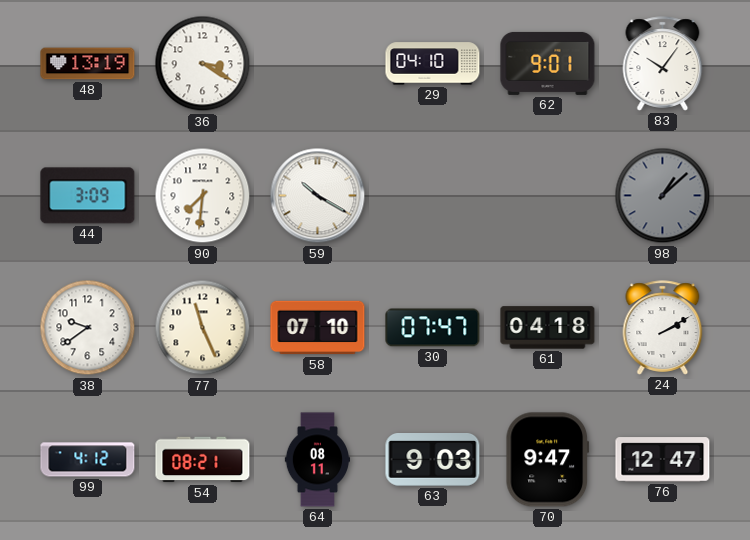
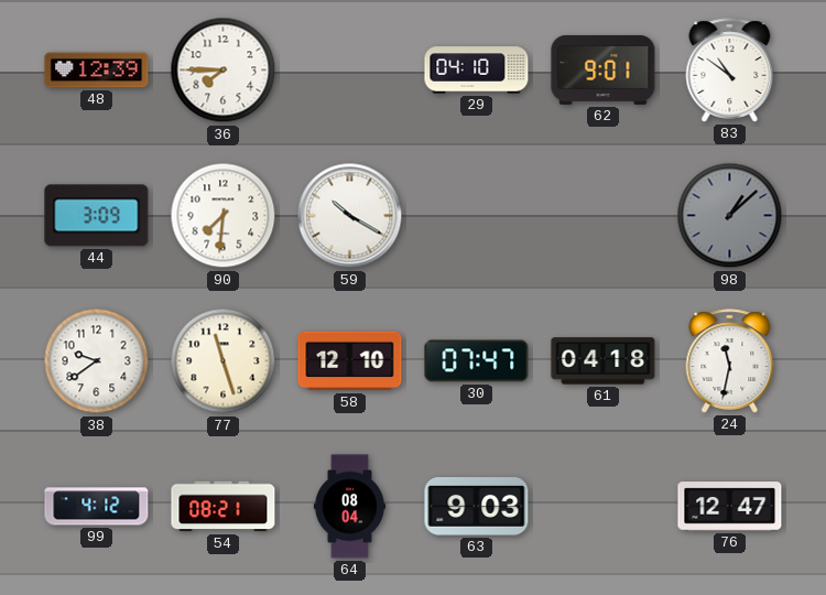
48: 13:19 -> 12:39 (97, 71)
36: 3:20 -> 7:45 (224, 71)
83: 10:06 -> 10:51 (730, 71)
77: 11:26 -> 11:27 (224, 361)
58: 07:10 -> 12:10 (350, 361)
24: 2:10 -> 11:32 (730, 361)
64: 08:11 -> 08:04 (349, 507)
70: 9:47 -> none (548, 460)
